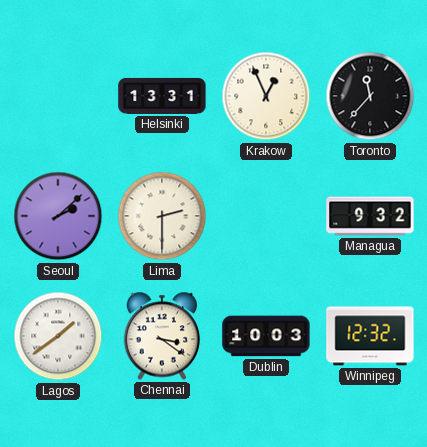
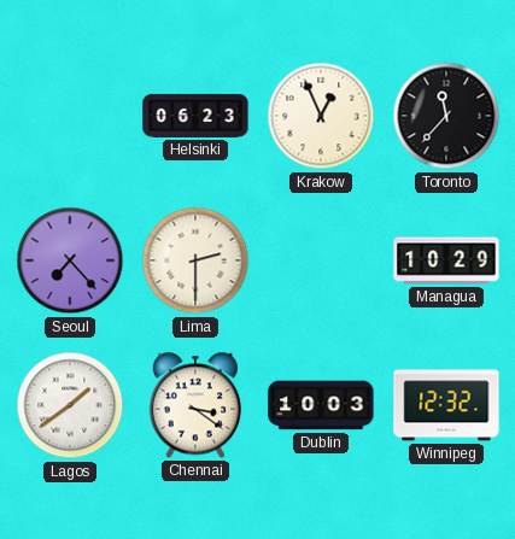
Helsinki: 13:31 -> 06:23 (195, 116)
Seoul: 2:08 -> 7:23 (70, 260)
Managua: 9:32 -> 10:29 (446, 260)
